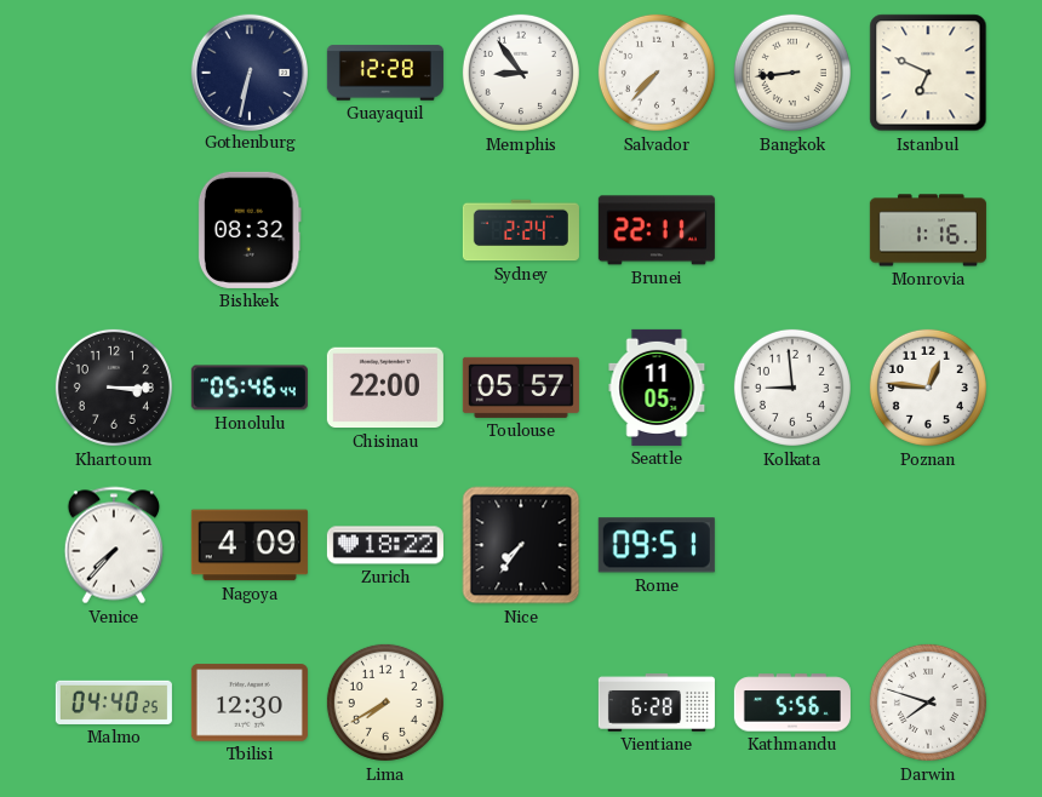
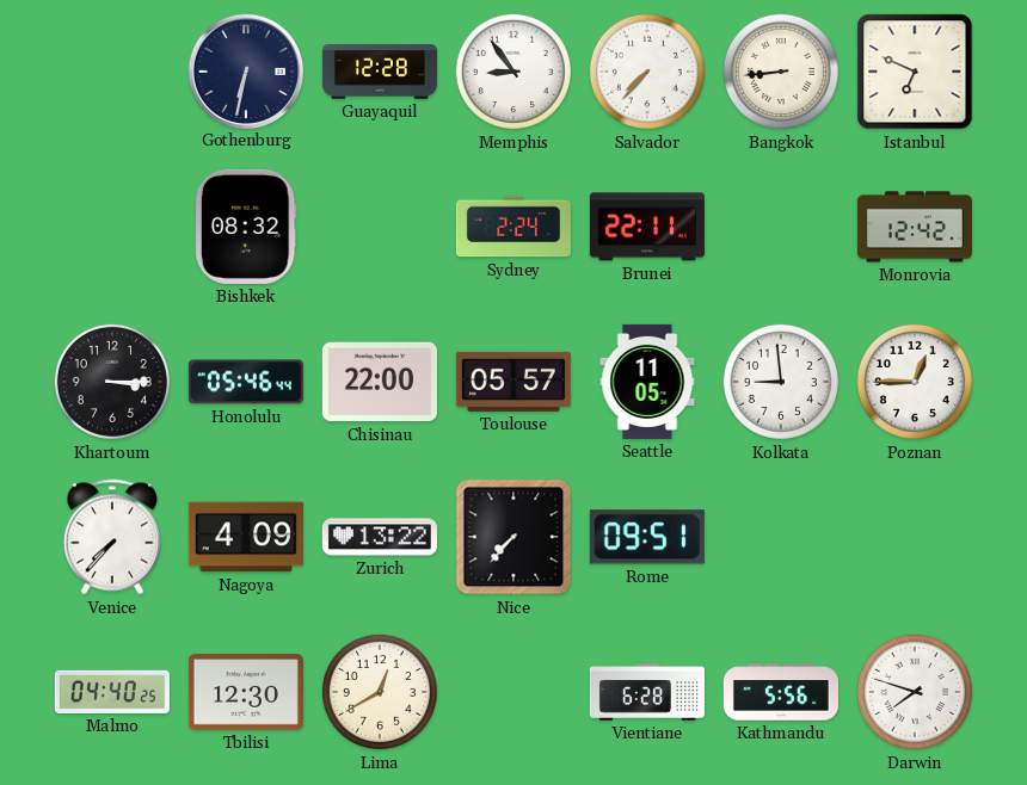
Monrovia: 1:16 -> 12:42 (915, 227)
Poznan: 12:46 -> 12:45 (915, 382)
Zurich: 18:22 -> 13:22 (380, 537)
Nice: 7:36 -> 7:37 (513, 537)
Lima: 7:40 -> 12:40 (380, 692)
